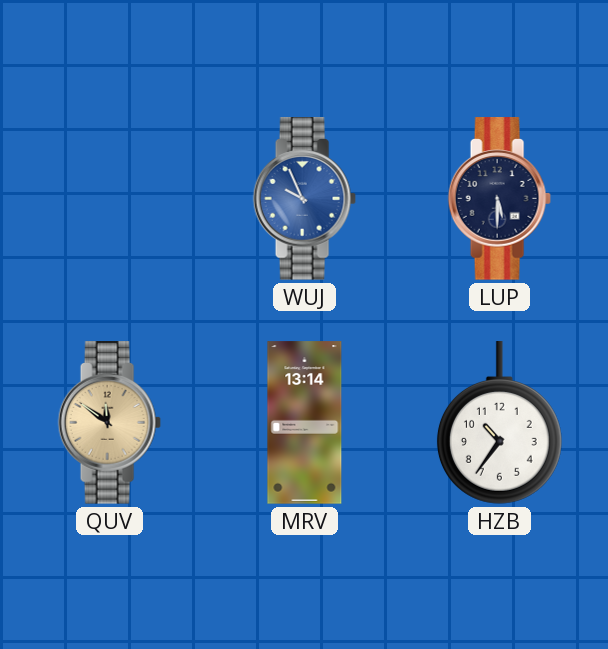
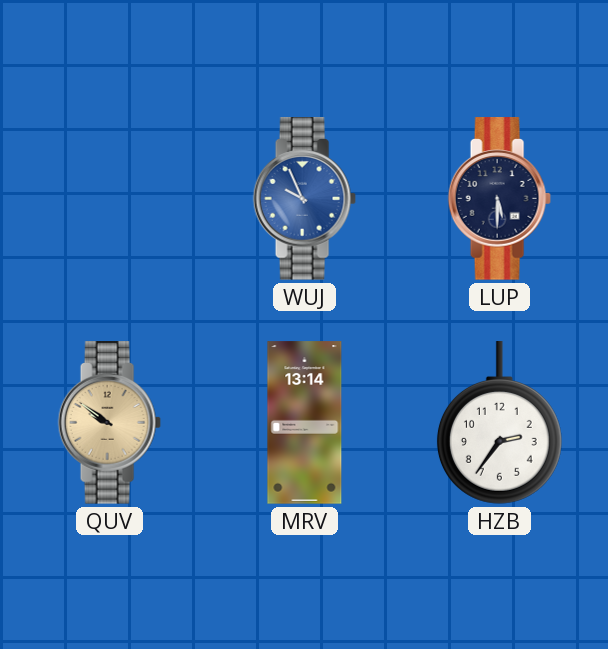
QUV: 11:51 -> 9:51 (109, 423)
HZB: 10:36 -> 2:36 (499, 423)
